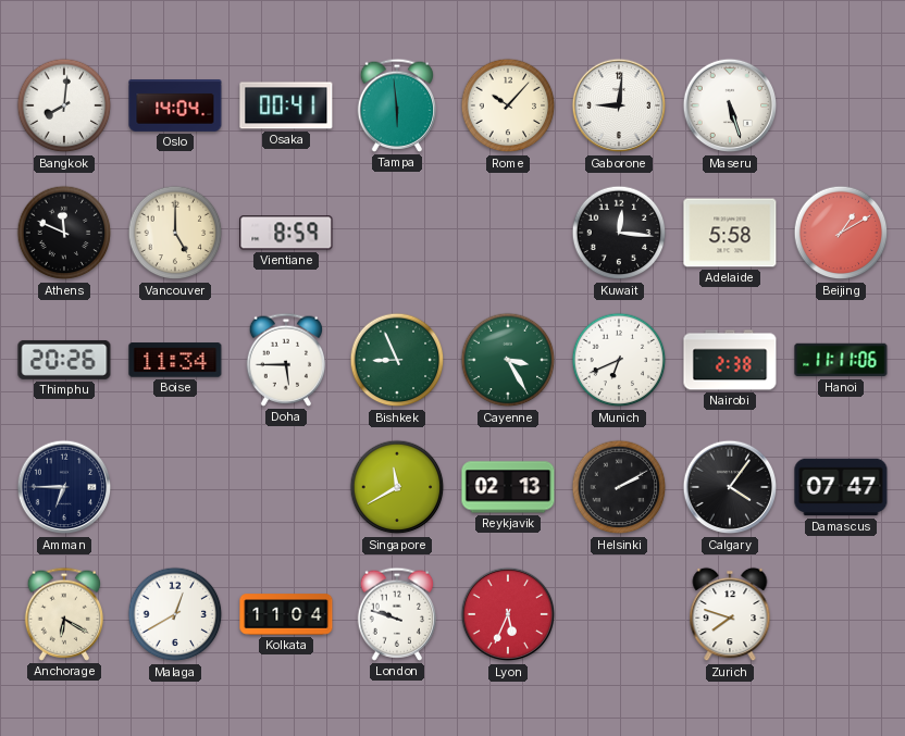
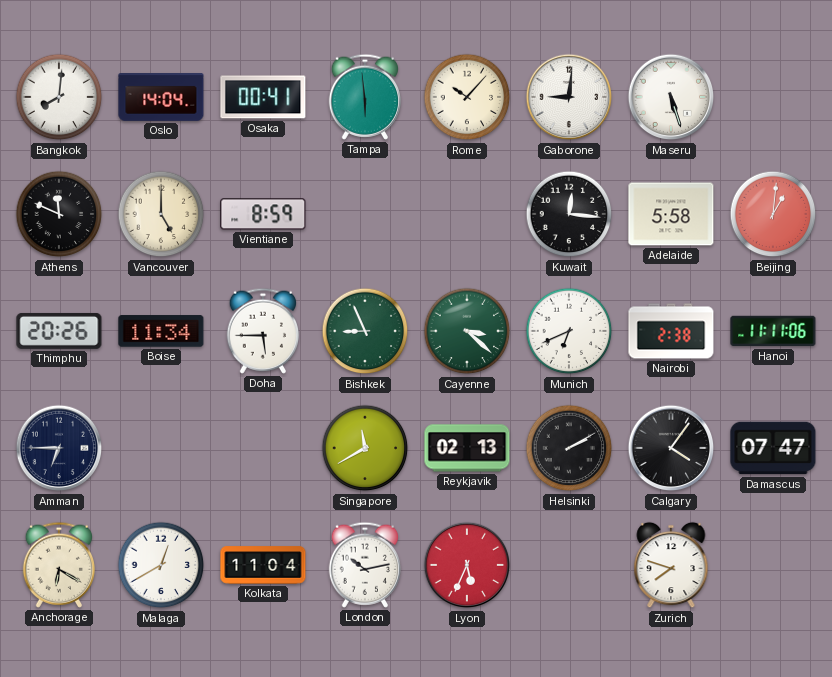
Beijing: 1:10 -> 1:01 (773, 214)
Cayenne: 3:25 -> 3:22 (467, 331)
London: 9:48 -> 10:13 (364, 565)
